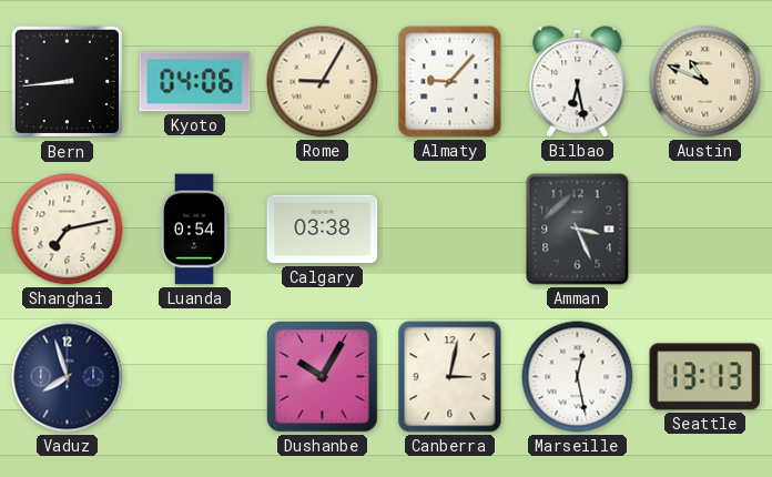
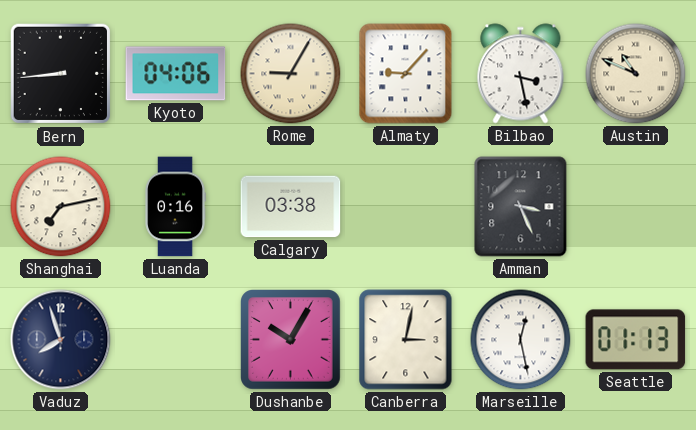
Bilbao: 6:28 -> 3:28 (521, 74)
Luanda: 0:54 -> 0:16 (175, 207)
Seattle: 13:13 -> 01:13 (636, 340)
